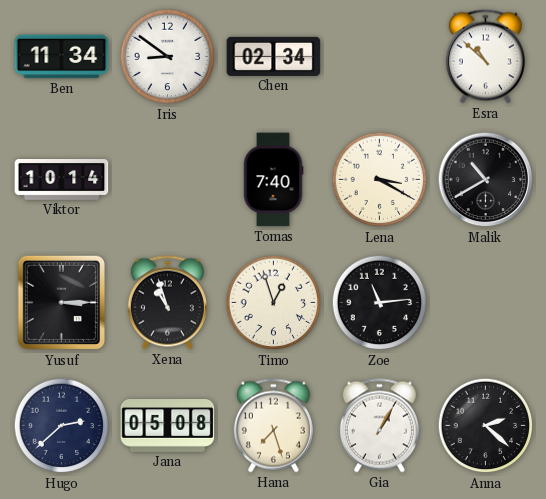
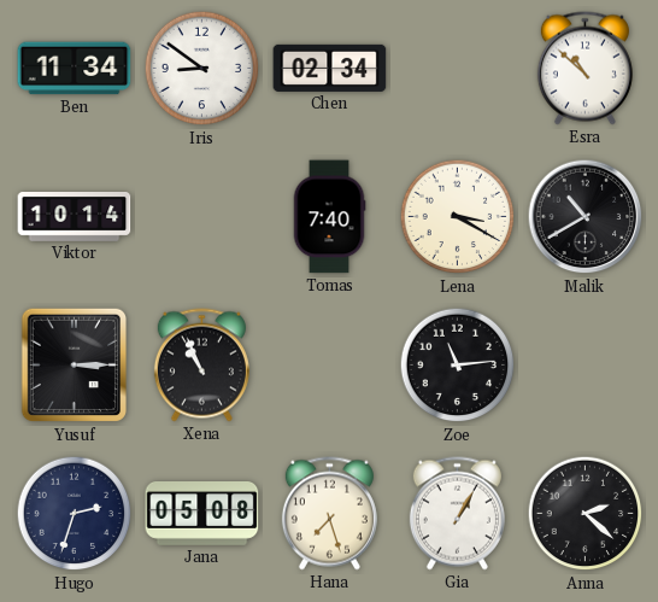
Xena: 10:57 -> 10:56 (201, 366)
Timo: 12:57 -> none (274, 303)
Hugo: 2:38 -> 2:33 (75, 514)
